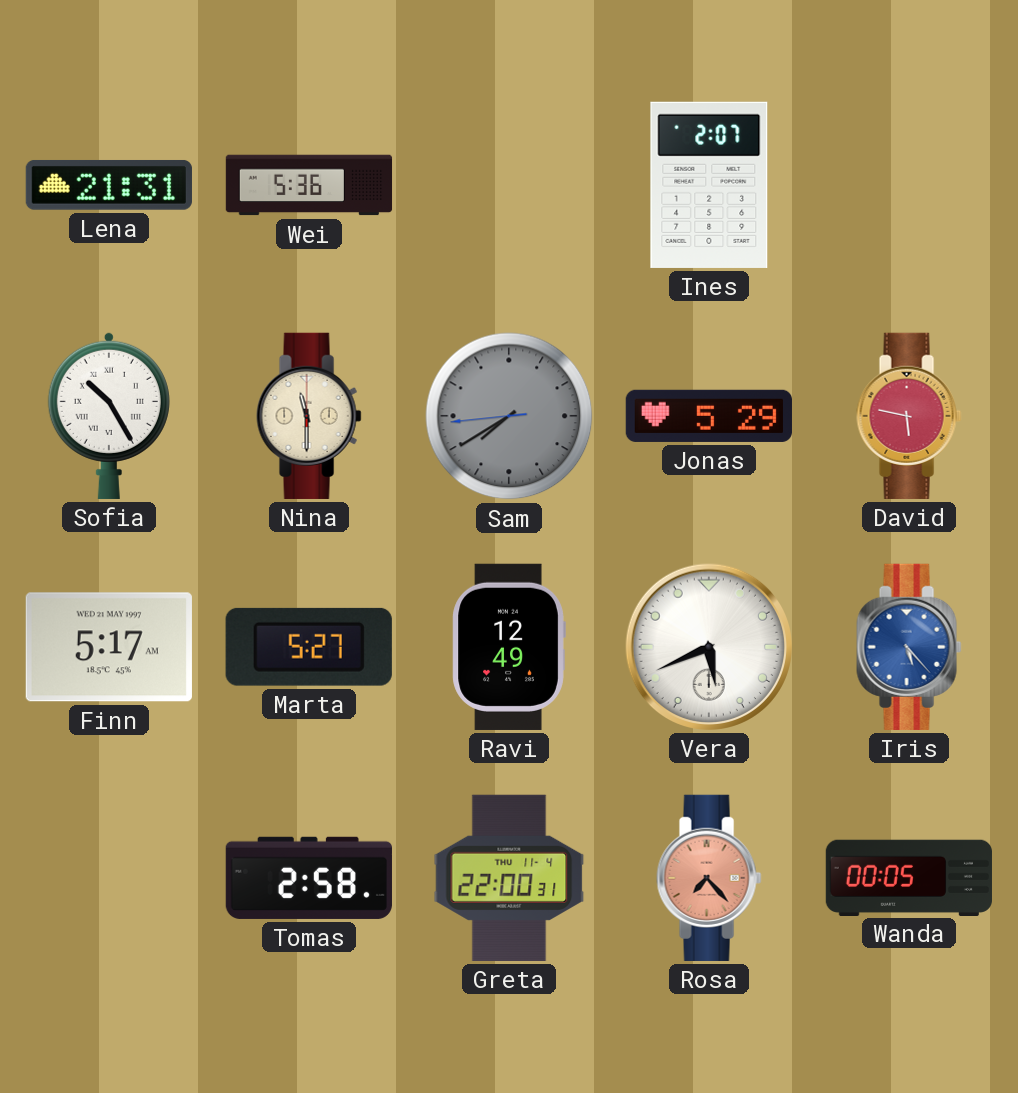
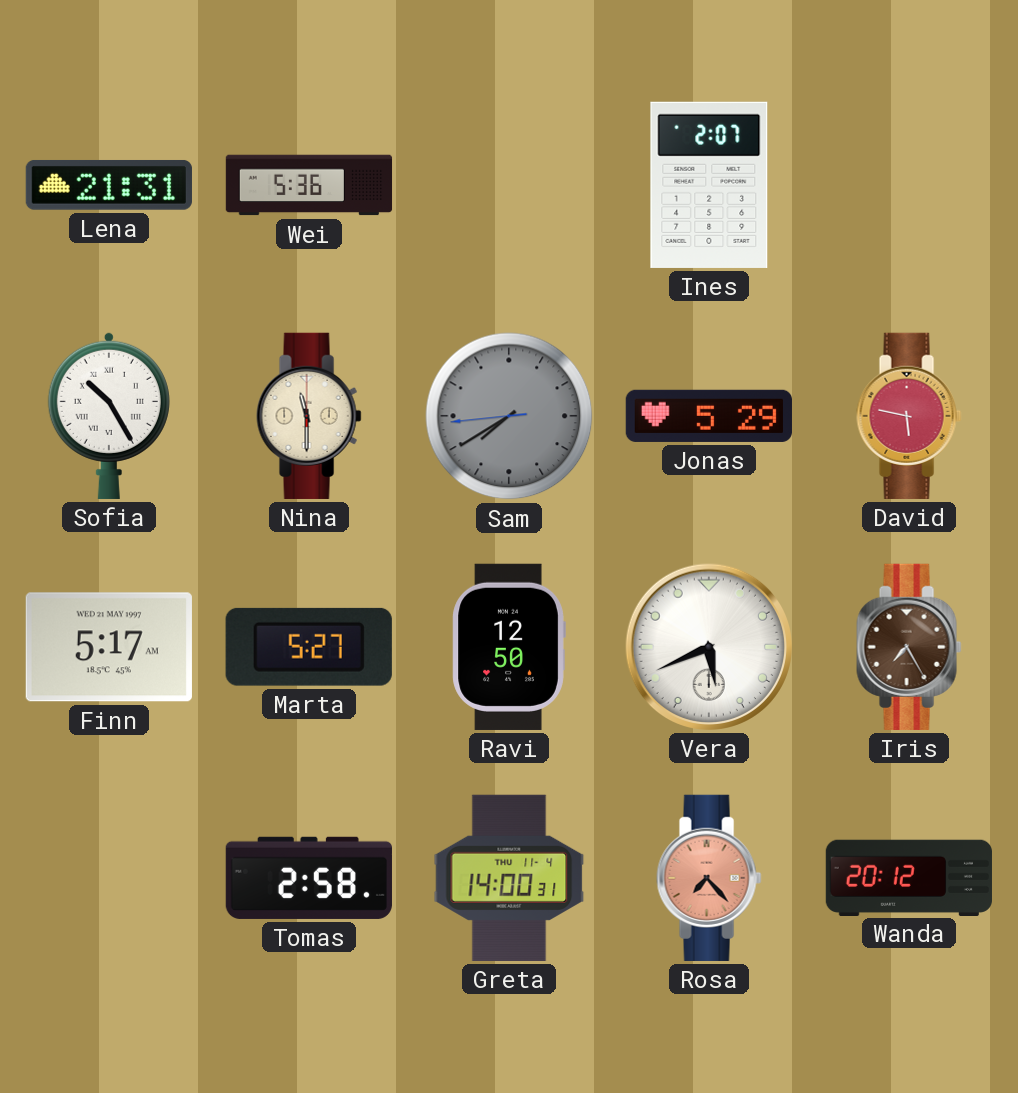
Ravi: 12:49 -> 12:50 (509, 647)
Iris: 5:23 -> 7:25 (909, 647)
Iris dial: blue -> brown (909, 647)
Greta: 22:00 -> 14:00 (509, 878)
Wanda: 00:05 -> 20:12 (908, 877)
